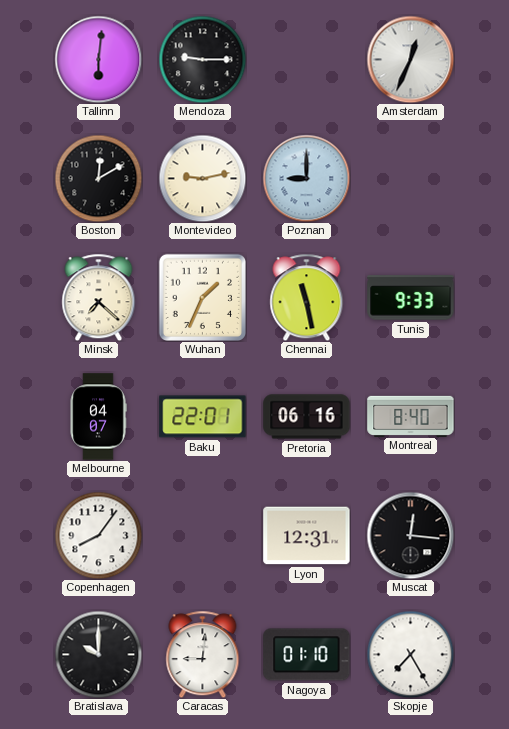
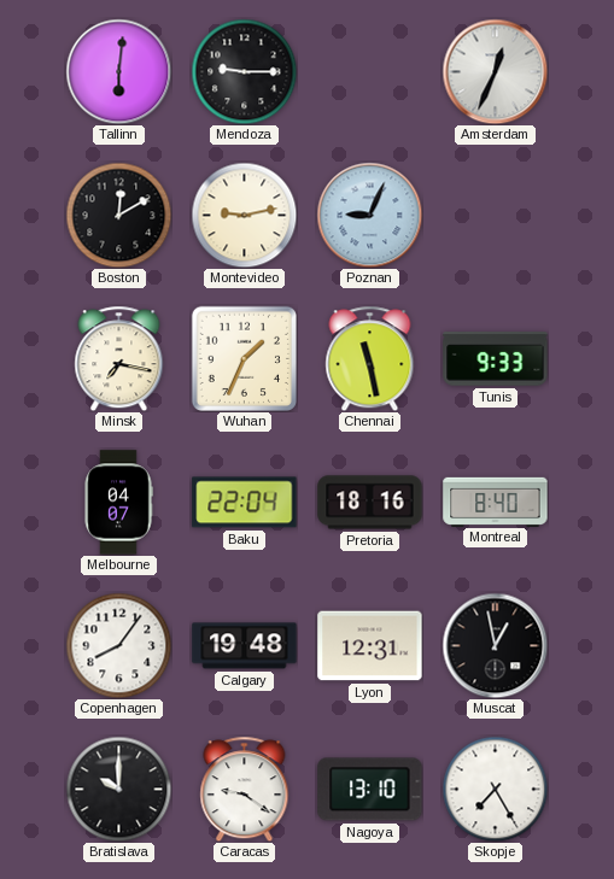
Poznan: 9:00 -> 9:04 (369, 215)
Minsk: 7:22 -> 7:17 (119, 358)
Baku: 22:01 -> 22:04 (245, 503)
Pretoria: 06:16 -> 18:16 (370, 503)
Calgary: none -> 19:48 (245, 646)
Muscat: 12:16 -> 12:58 (495, 645)
Caracas: 9:01 -> 9:21 (245, 789)
Nagoya: 01:10 -> 13:10 (370, 790)
